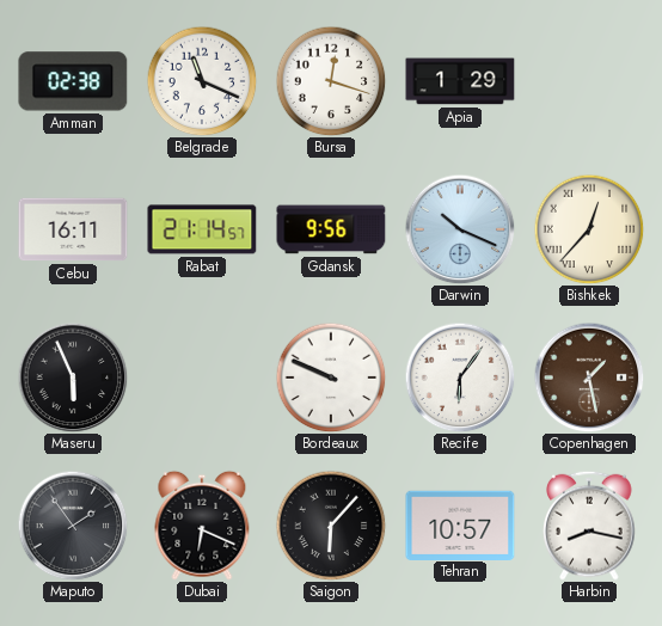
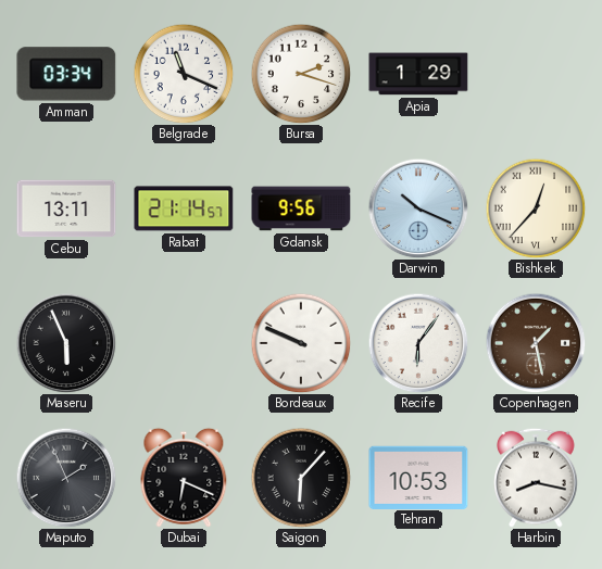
Amman: 02:38 -> 03:34 (66, 74)
Bursa: 12:18 -> 2:18 (301, 74)
Cebu: 16:11 -> 13:11 (66, 208)
Maputo: 1:54 -> 1:56 (66, 478)
Tehran: 10:57 -> 10:53 (418, 477)
